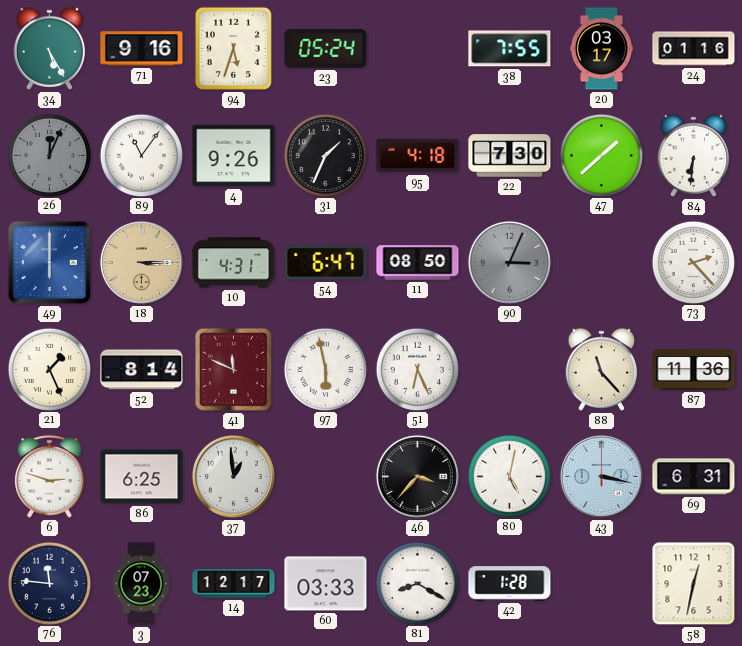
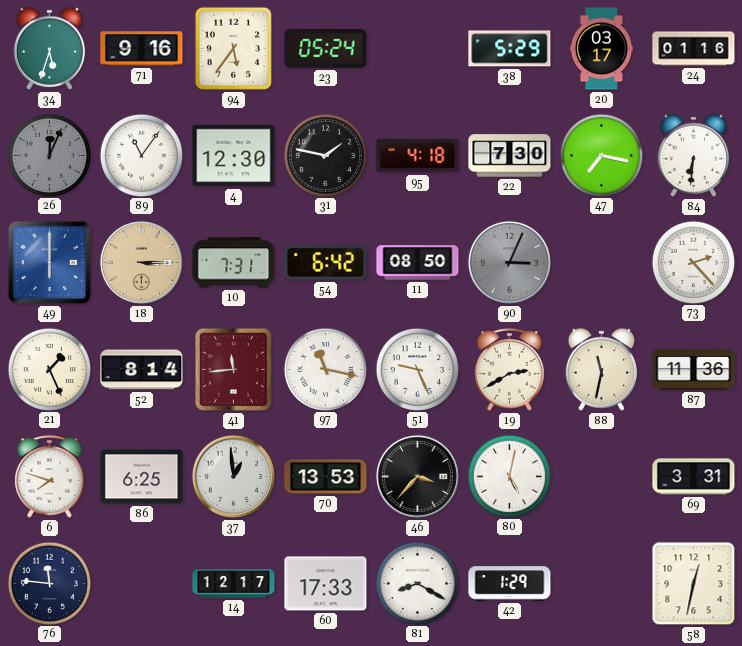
34: 5:25 -> 5:33 (50, 48)
94: 5:33 -> 5:36 (233, 48)
38: 7:55 -> 5:29 (510, 49)
4: 9:26 -> 12:30 (234, 156)
31: 1:34 -> 1:47 (325, 155)
47: 1:38 -> 7:17 (601, 155)
10: 4:31 -> 7:31 (234, 263)
54: 6:47 -> 6:42 (326, 263)
41: 11:49 -> 11:44 (233, 369)
97: 5:58 -> 11:17 (325, 369)
51: 6:26 -> 9:26 (417, 369)
19: none -> 2:40 (510, 370)
88: 11:23 -> 11:32 (602, 369)
6: 2:48 -> 7:48 (50, 477)
70: none -> 13:53 (326, 477)
43: 3:17 -> none (601, 476)
69: 6:31 -> 3:31 (694, 477)
3: 07:23 -> none (141, 584)
60: 03:33 -> 17:33 (326, 584)
42: 1:28 -> 1:29 (510, 584)
